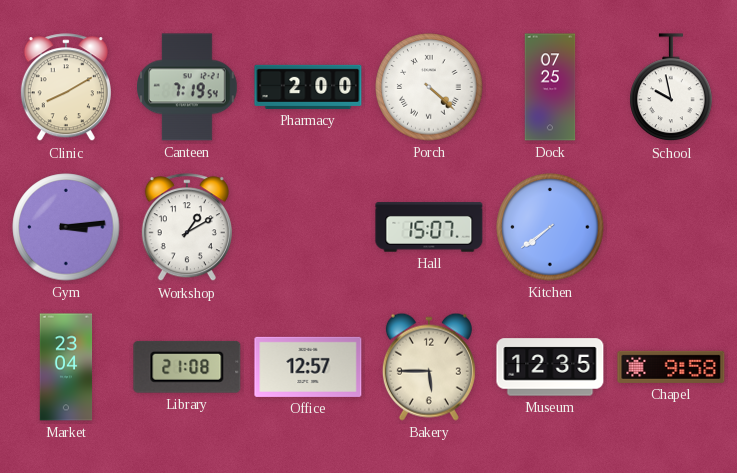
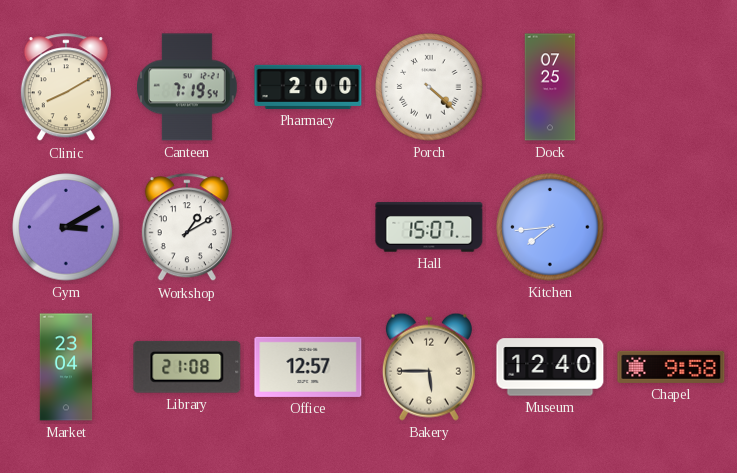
School: 9:58 -> none (671, 88)
Gym: 3:14 -> 3:10 (66, 227)
Kitchen: 7:39 -> 7:44 (550, 227)
Museum: 12:35 -> 12:40 (550, 367)
